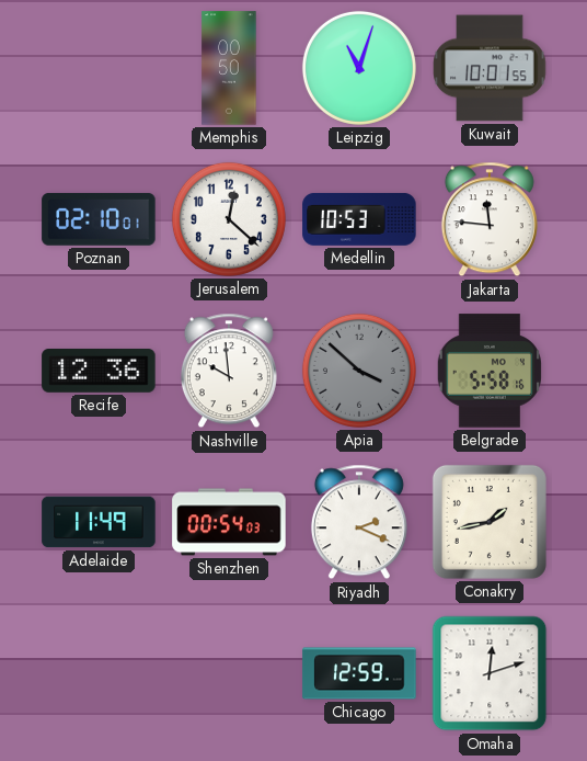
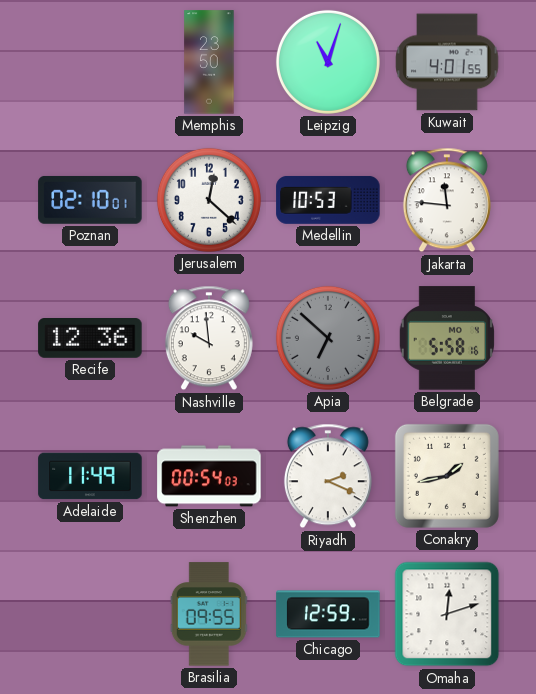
Memphis: 00:50 -> 23:50 (209, 62)
Kuwait: 10:01 -> 4:01 (447, 62)
Apia: 3:52 -> 6:52 (328, 338)
Brasilia: none -> 09:55 (209, 614)
